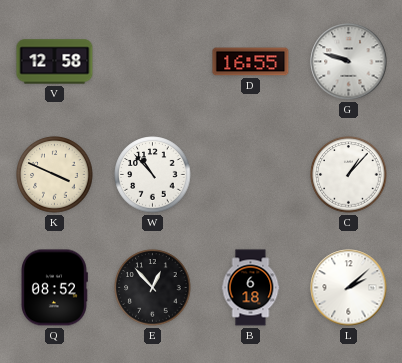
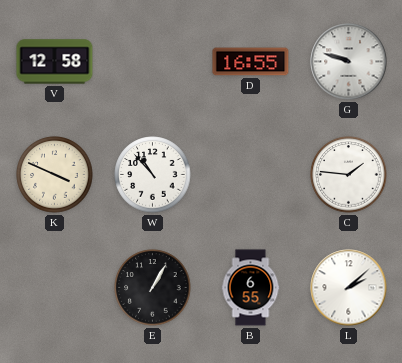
C: 1:07 -> 1:46 (349, 175)
Q: 08:52 -> none (54, 288)
E: 12:53 -> 1:05 (153, 288)
B: 6:18 -> 6:55 (251, 288)
